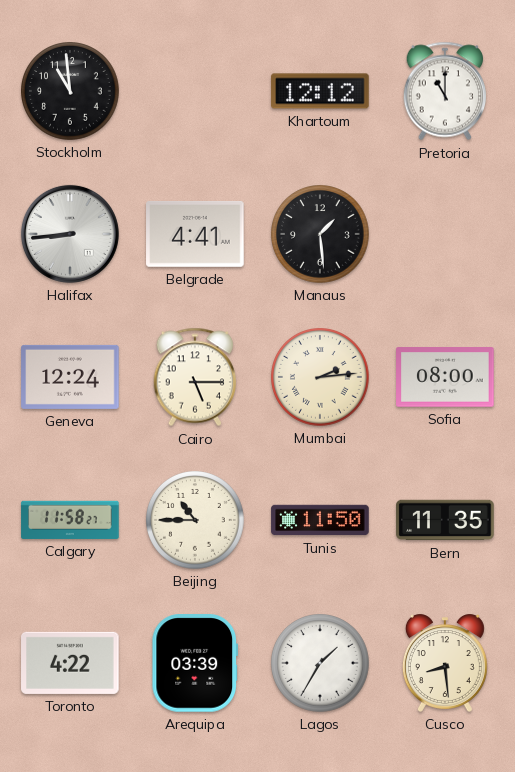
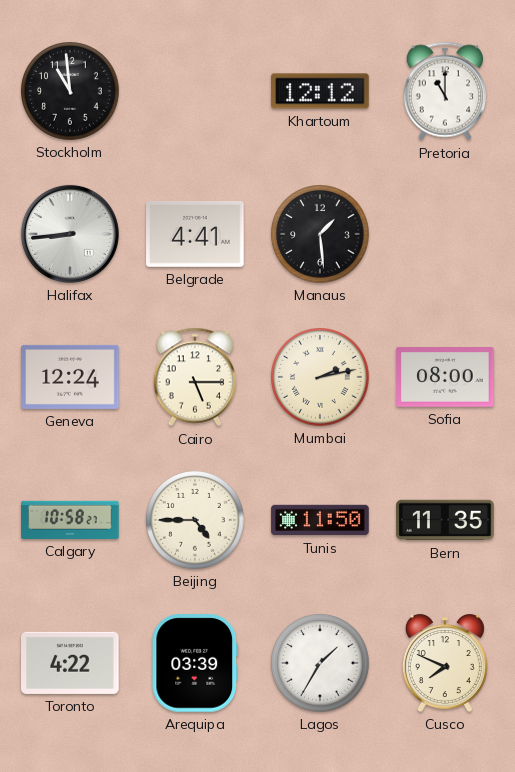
Mumbai: 2:14 -> 2:13 (321, 378)
Calgary: 11:58 -> 10:58 (70, 520)
Beijing: 10:45 -> 4:45 (196, 521)
Cusco: 8:29 -> 7:49 (445, 663)
